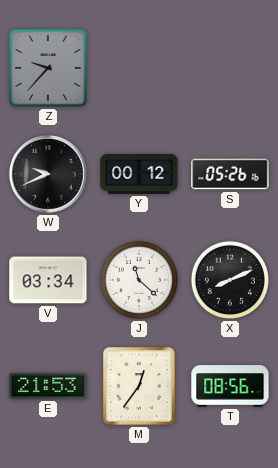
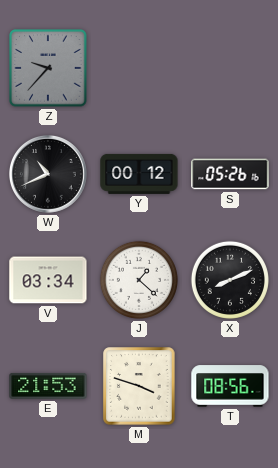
W: 9:41 -> 10:41 (49, 175)
J: 11:22 -> 1:22 (139, 280)
M: 12:36 -> 3:48 (139, 386)
